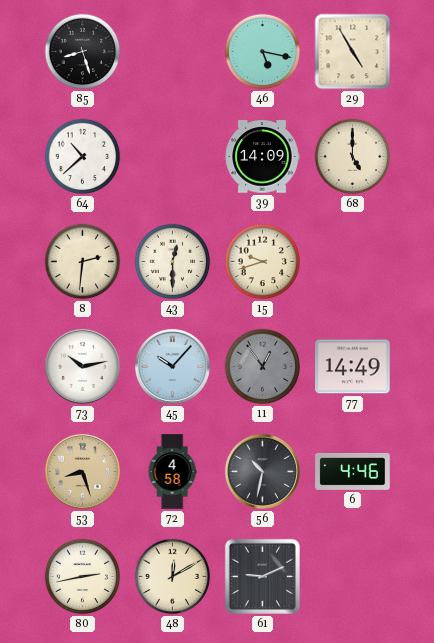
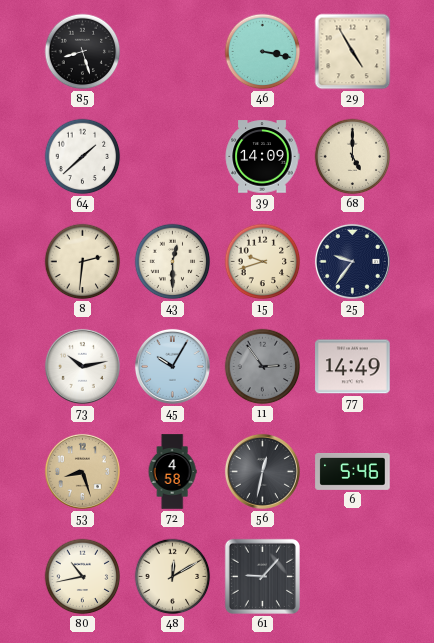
46: 5:17 -> 3:17 (263, 52)
64: 10:38 -> 1:38 (83, 157)
25: none -> 9:36 (352, 261)
45: 10:07 -> 10:05 (172, 366)
11: 12:54 -> 2:54 (263, 367)
56: 10:32 -> 12:32 (262, 471)
6: 4:46 -> 5:46 (353, 472)
80: 2:43 -> 10:43 (83, 577)
61: 9:11 -> 9:07 (262, 576)
